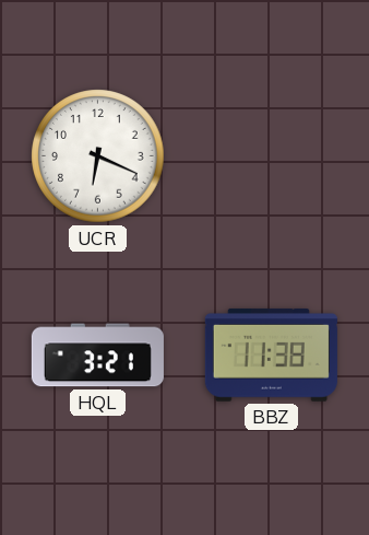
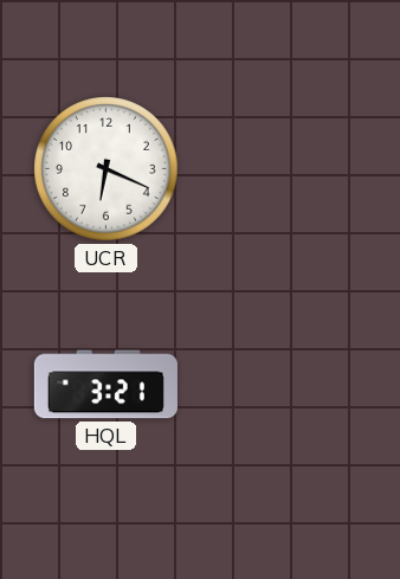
BBZ: 11:38 -> none (271, 356)
